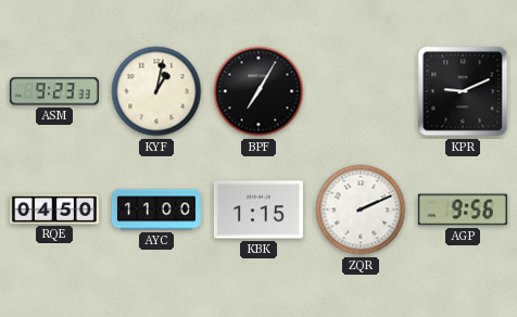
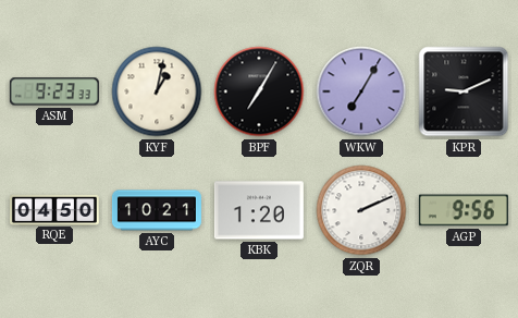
WKW: none -> 7:05 (361, 91)
AYC: 11:00 -> 10:21 (157, 210)
KBK: 1:15 -> 1:20 (259, 210)
